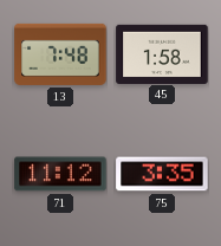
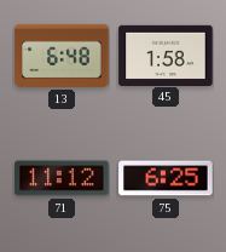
13: 7:48 -> 6:48 (62, 56)
75: 3:35 -> 6:25 (166, 178)
